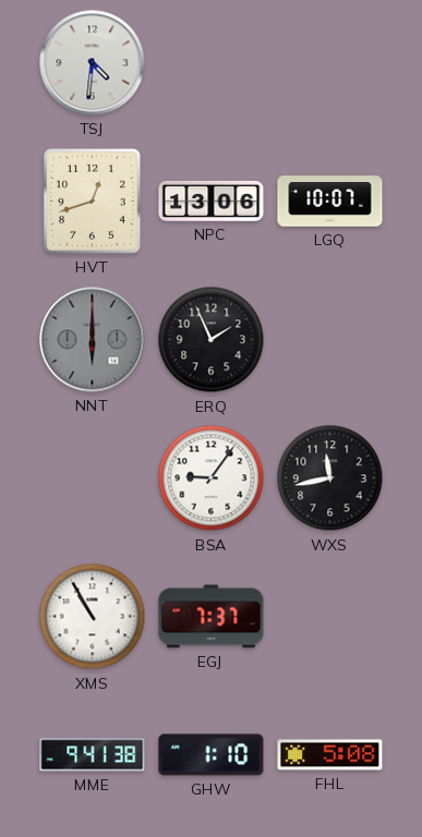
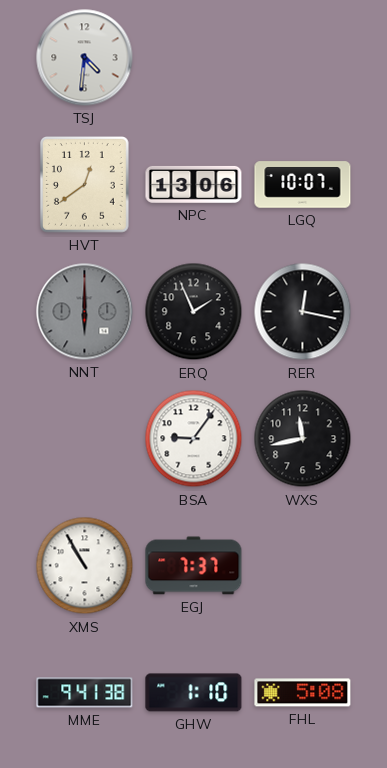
HVT: 12:42 -> 12:39 (84, 185)
RER: none -> 12:17 (303, 312)
